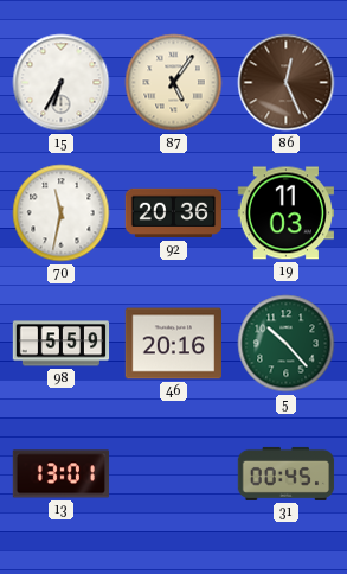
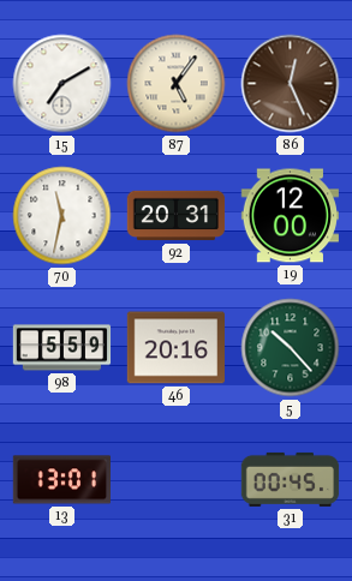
15: 6:35 -> 7:10 (62, 84)
92: 20:36 -> 20:31 (177, 216)
19: 11:03 -> 12:00 (290, 216)
